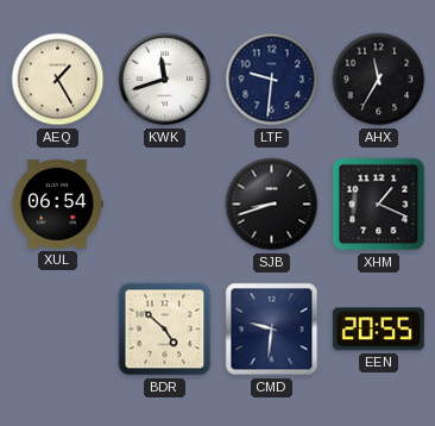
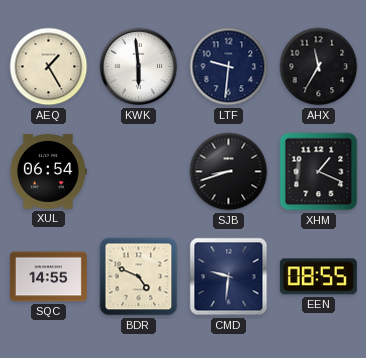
KWK: 11:42 -> 5:59 (139, 67)
SQC: none -> 14:55 (48, 277)
BDR: 4:52 -> 4:49 (139, 277)
EEN: 20:55 -> 08:55 (318, 277)
